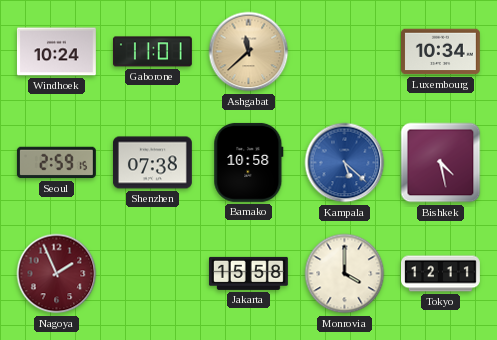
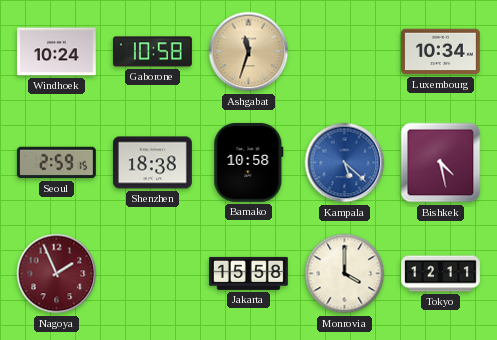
Gaborone: 11:01 -> 10:58 (152, 52)
Ashgabat: 11:38 -> 11:33 (249, 52)
Shenzhen: 07:38 -> 18:38 (152, 163)
